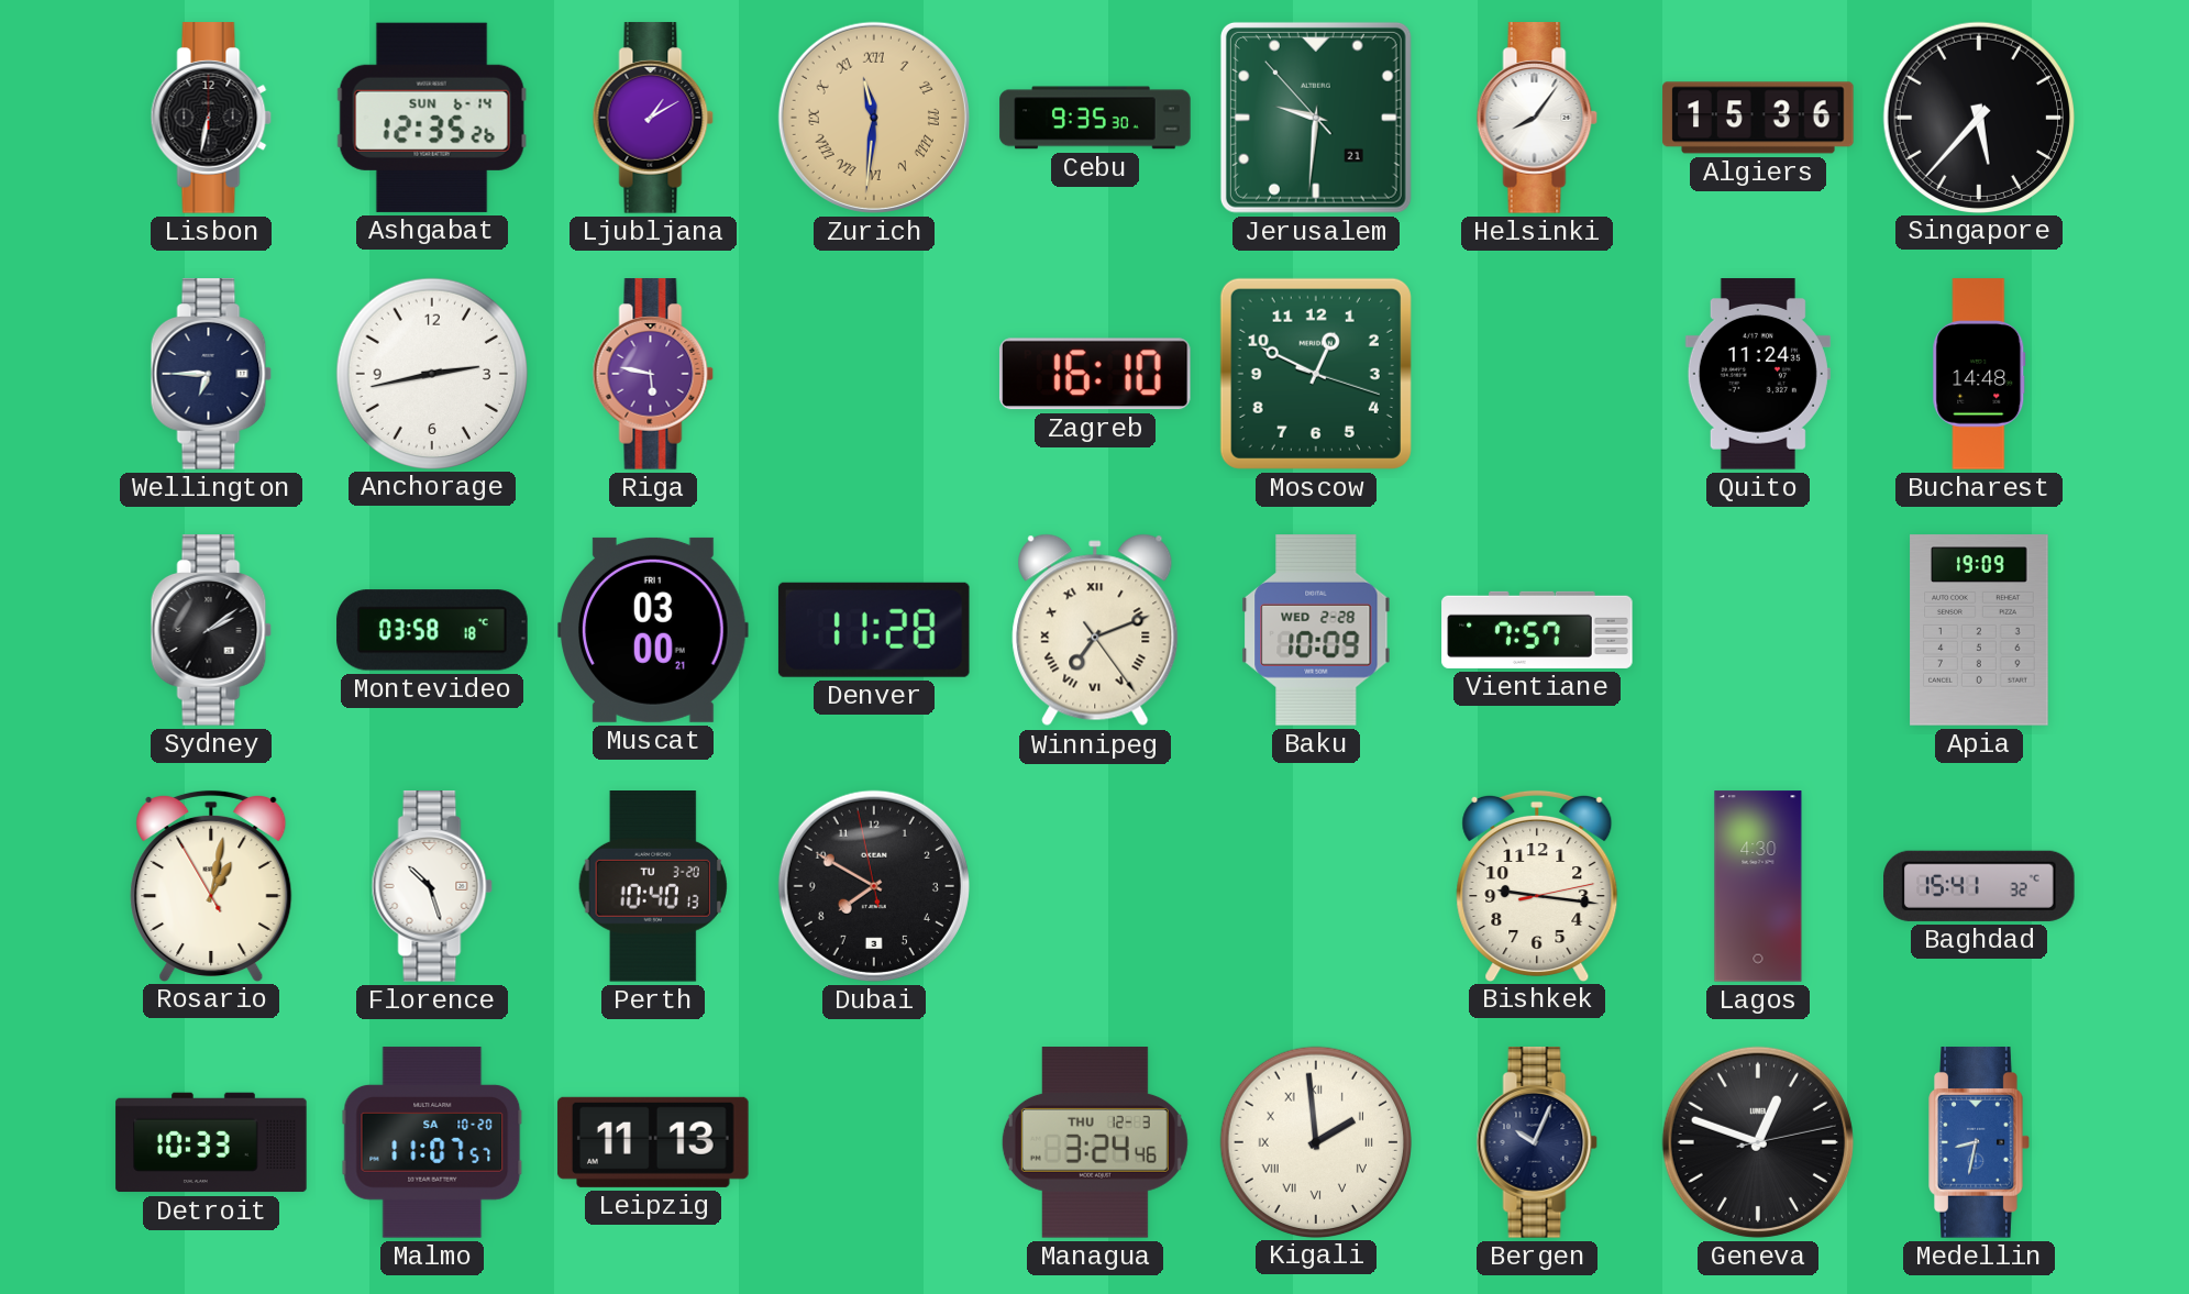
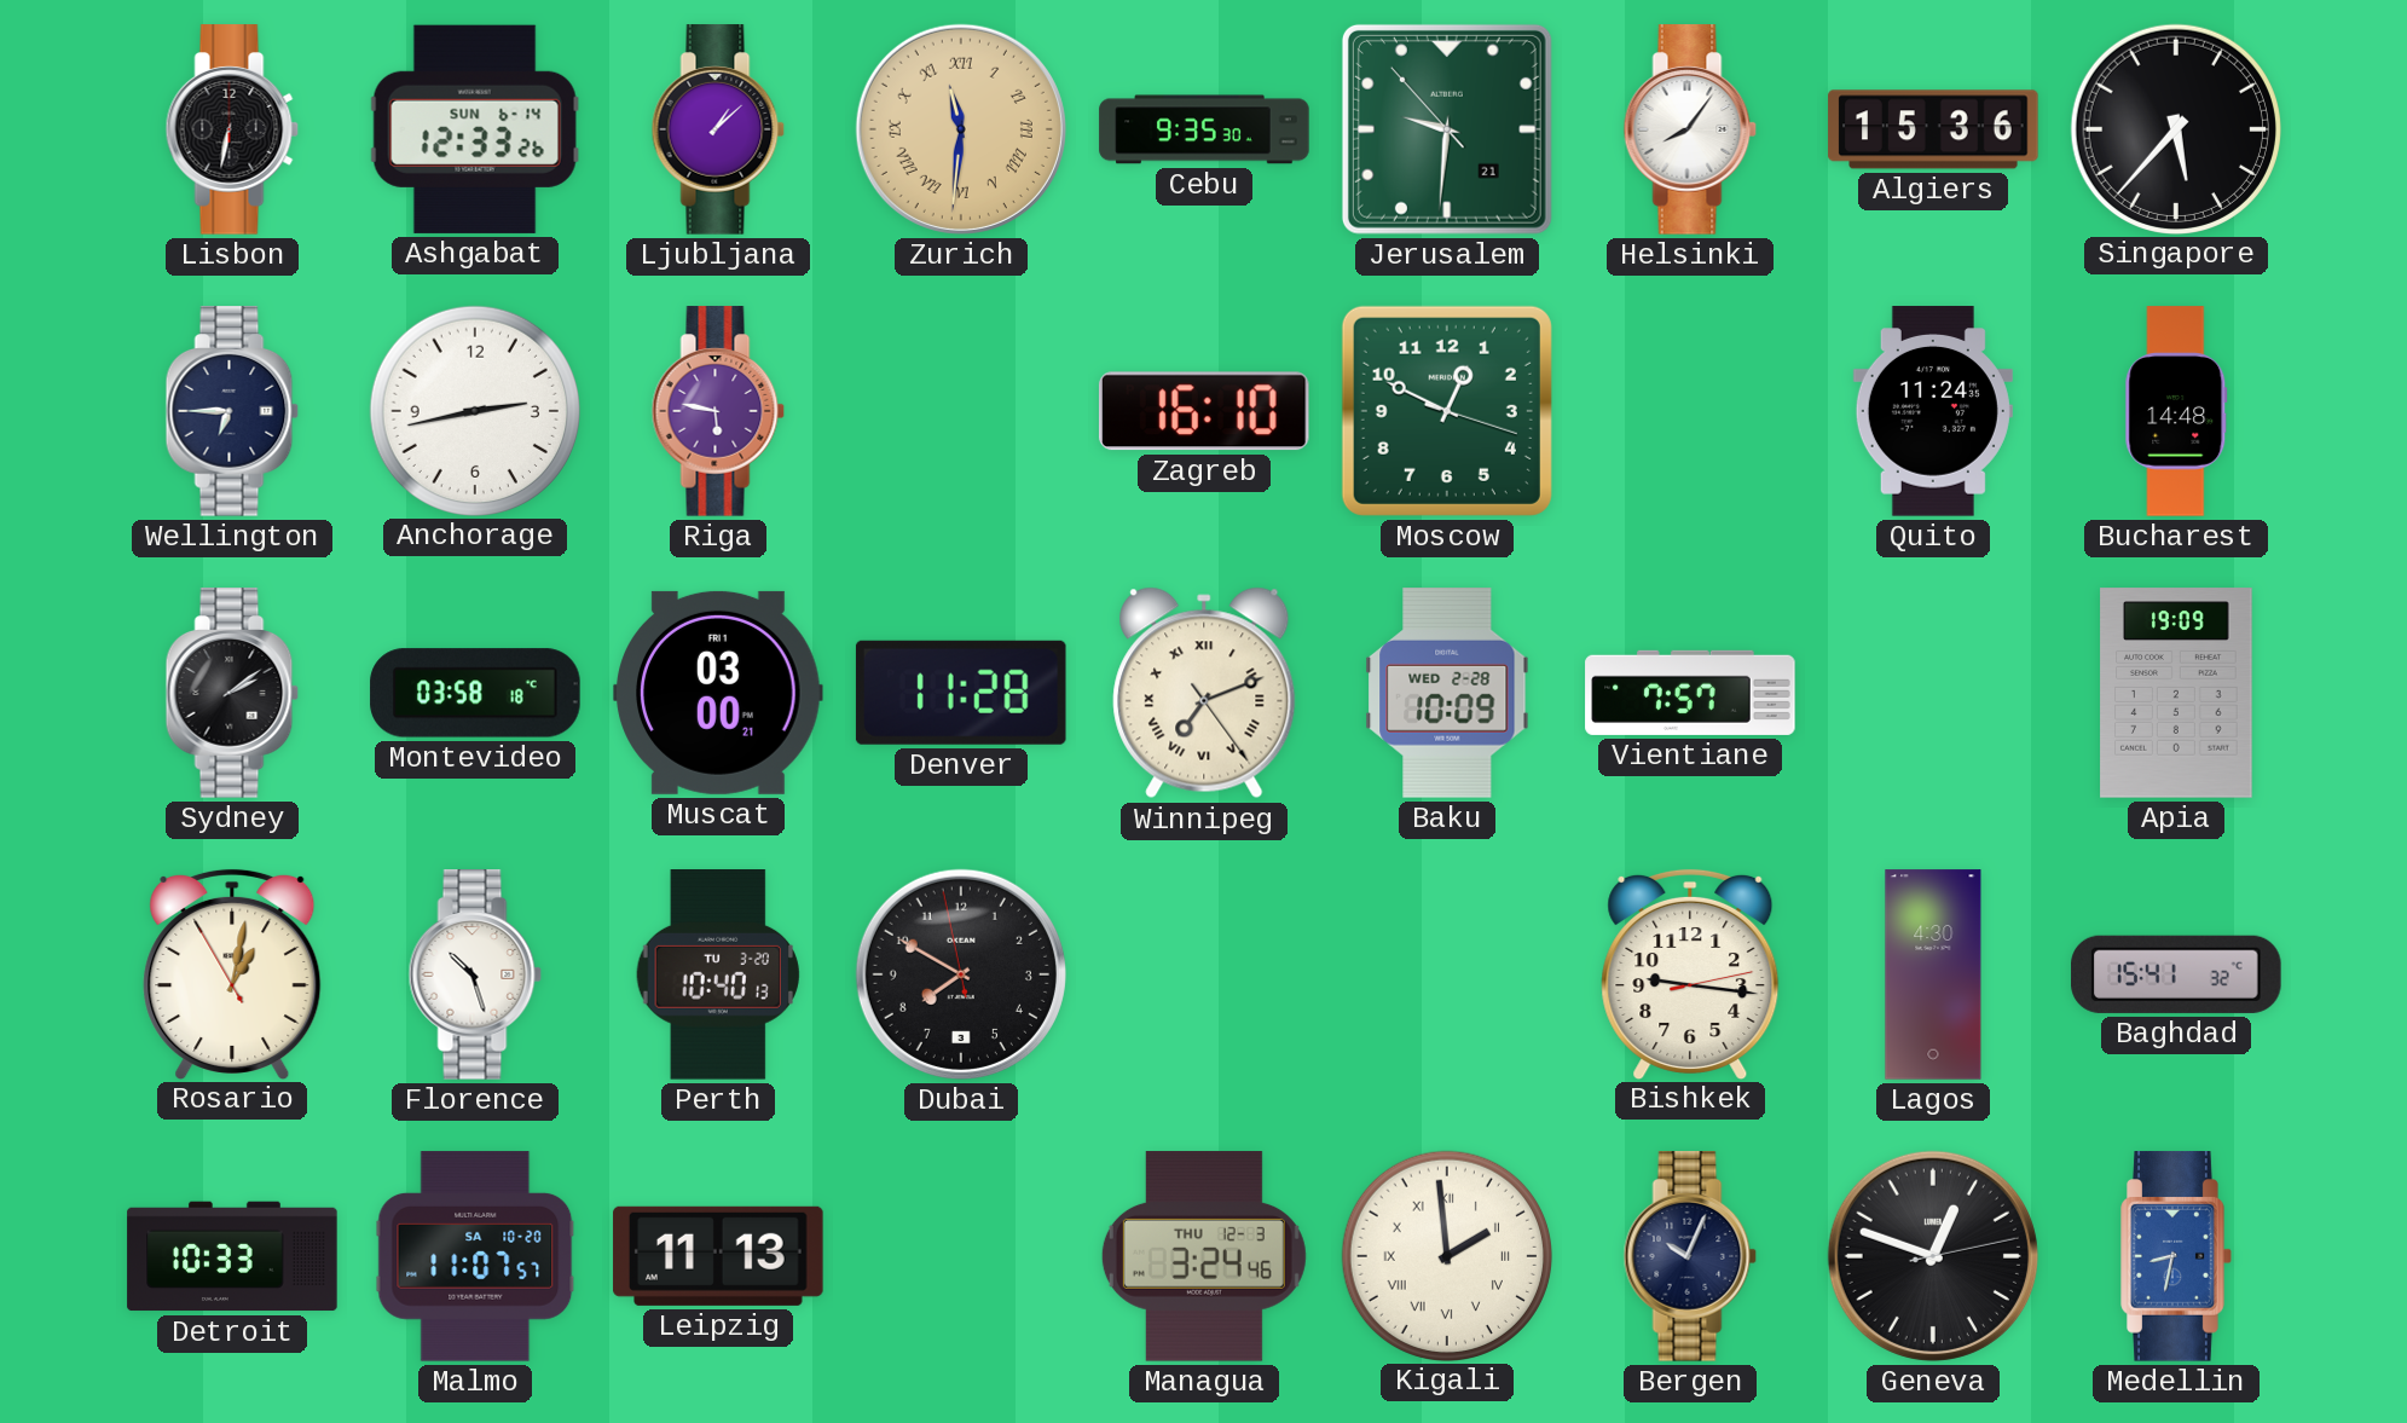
Ashgabat: 12:35 -> 12:33 (475, 129)
Ljubljana: 1:10 -> 1:08 (718, 129)
